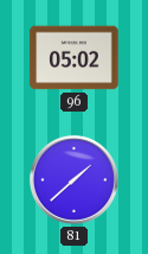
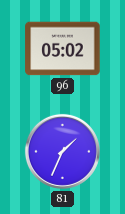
81: 1:38 -> 1:34 (62, 151)
